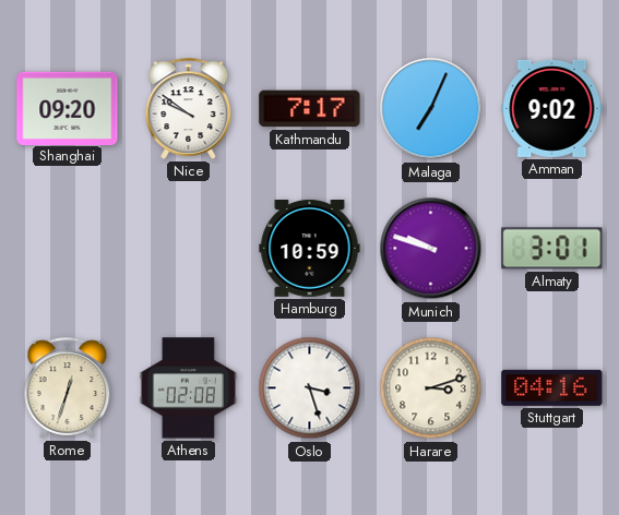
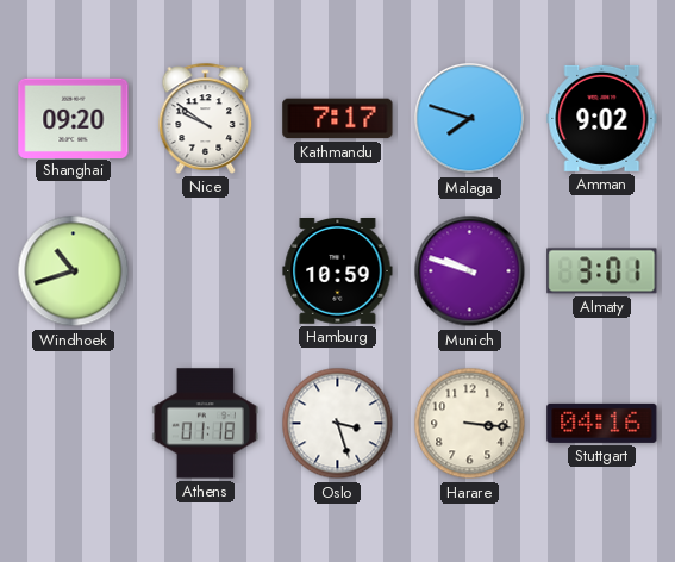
Malaga: 7:04 -> 7:48 (470, 119)
Windhoek: none -> 10:42 (74, 271)
Rome: 12:33 -> none (68, 387)
Athens: 02:08 -> 01:18 (205, 424)
Harare: 3:12 -> 3:16 (470, 424)
